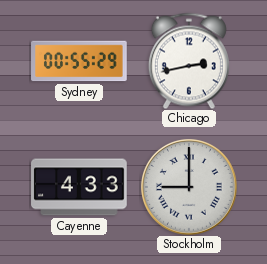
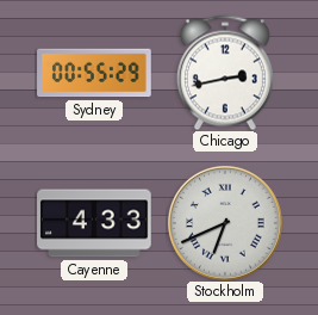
Stockholm: 9:00 -> 6:41 (225, 223)
